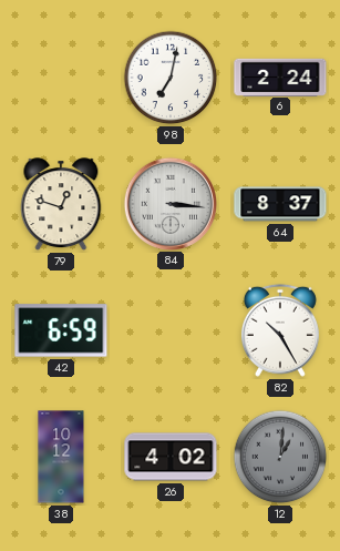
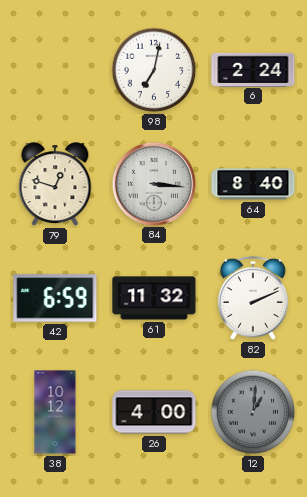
64: 8:37 -> 8:40 (253, 184)
61: none -> 11:32 (154, 298)
82: 10:25 -> 2:11 (253, 298)
26: 4:02 -> 4:00 (154, 412)
